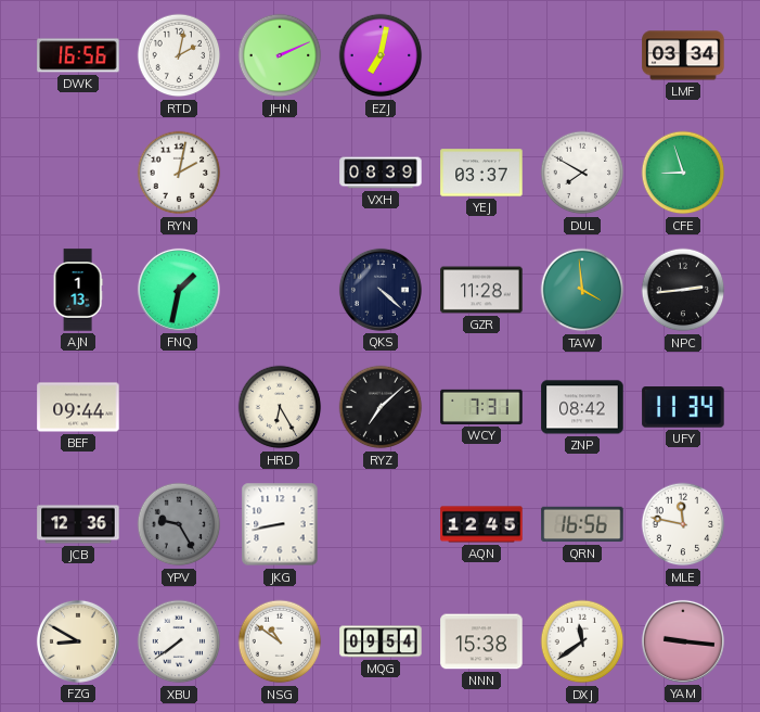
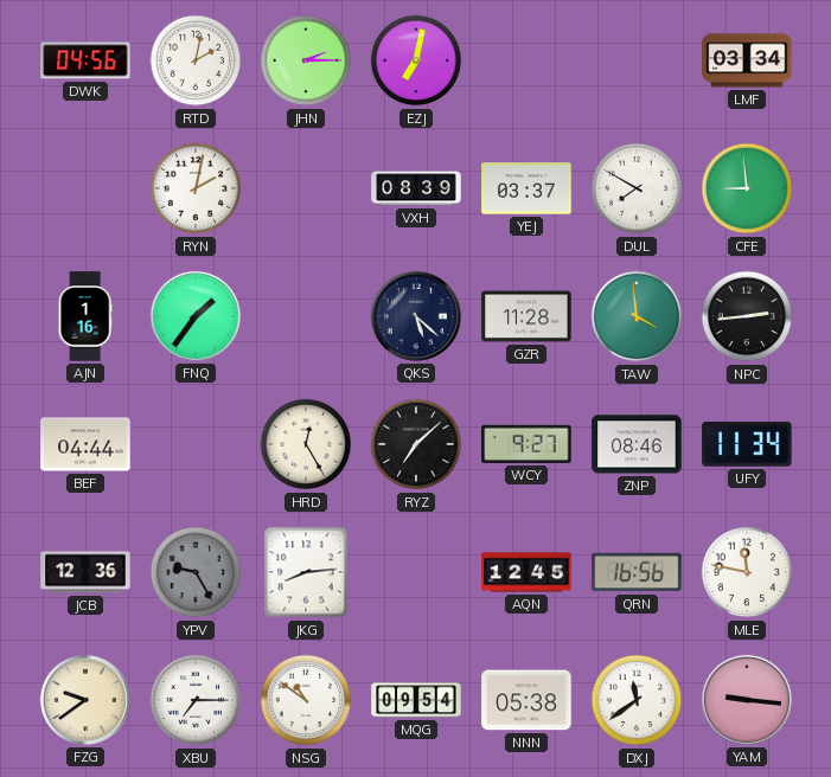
DWK: 16:56 -> 04:56 (85, 60)
JHN: 2:11 -> 2:15 (306, 60)
CFE: 8:57 -> 8:59 (747, 188)
AJN: 1:13 -> 1:16 (85, 316)
FNQ: 1:32 -> 1:36 (196, 316)
QKS: 4:22 -> 5:22 (416, 316)
BEF: 09:44 -> 04:44 (85, 444)
HRD: 6:25 -> 12:25 (306, 444)
WCY: 7:31 -> 9:27 (526, 444)
ZNP: 08:42 -> 08:46 (637, 444)
JKG: 8:43 -> 8:14 (306, 572)
FZG: 8:50 -> 9:39 (85, 700)
XBU: 7:39 -> 7:15 (196, 700)
NNN: 15:38 -> 05:38 (526, 700)
